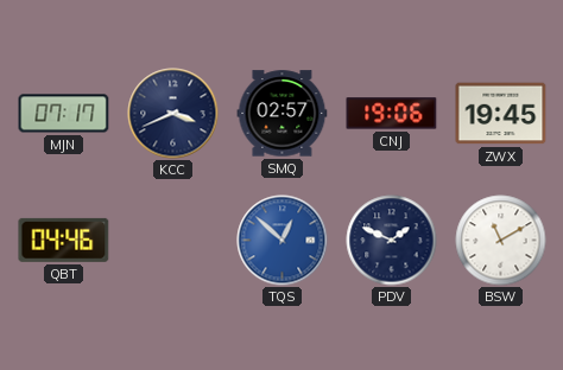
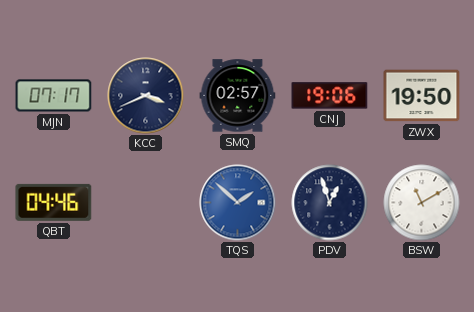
ZWX: 19:45 -> 19:50 (422, 96)
TQS: 12:52 -> 1:52 (238, 203)
PDV: 1:49 -> 12:57 (330, 203)
